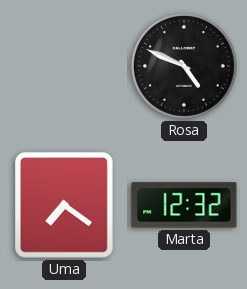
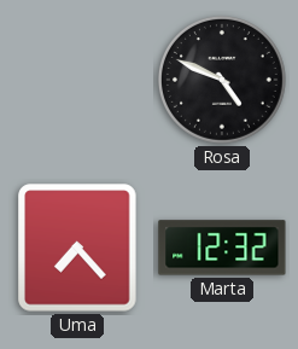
Uma: 7:21 -> 7:23 (77, 248)
